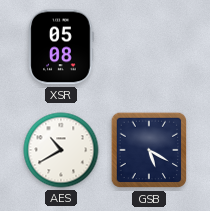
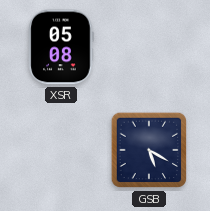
AES: 10:40 -> none (61, 150)
